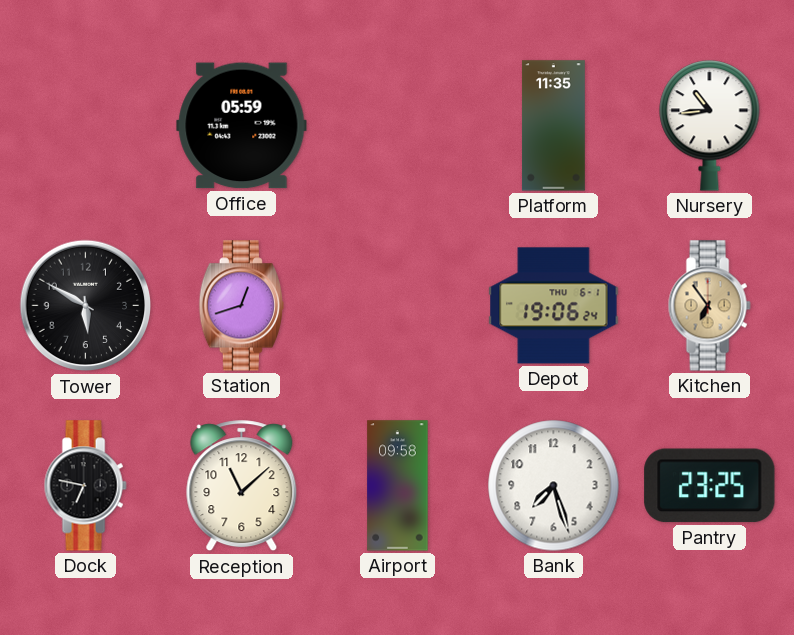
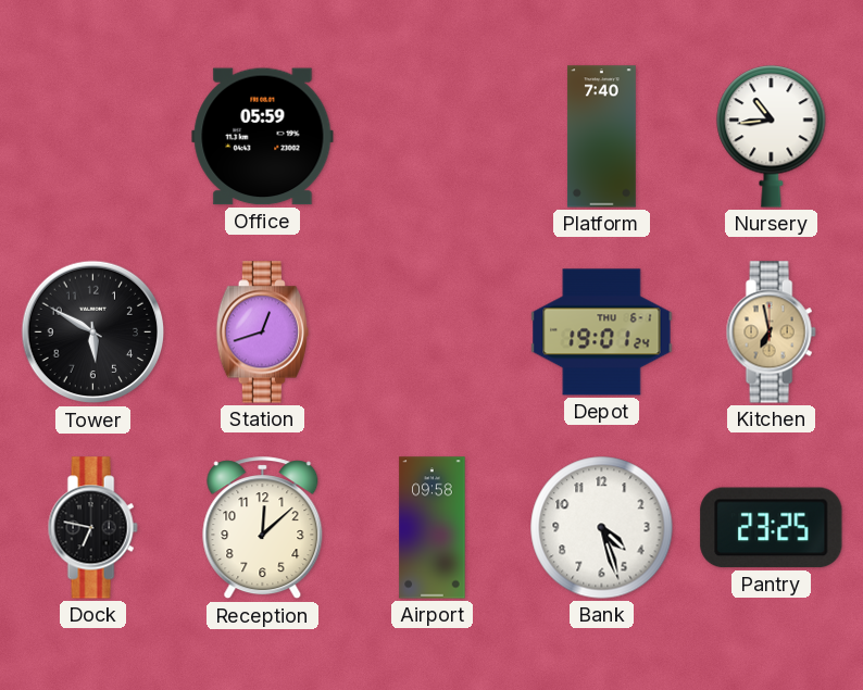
Platform: 11:35 -> 7:40 (601, 137)
Depot: 19:06 -> 19:01 (602, 333)
Kitchen: 6:54 -> 6:58 (771, 333)
Reception: 11:08 -> 12:08 (263, 528)
Bank: 7:27 -> 4:27 (602, 528)
